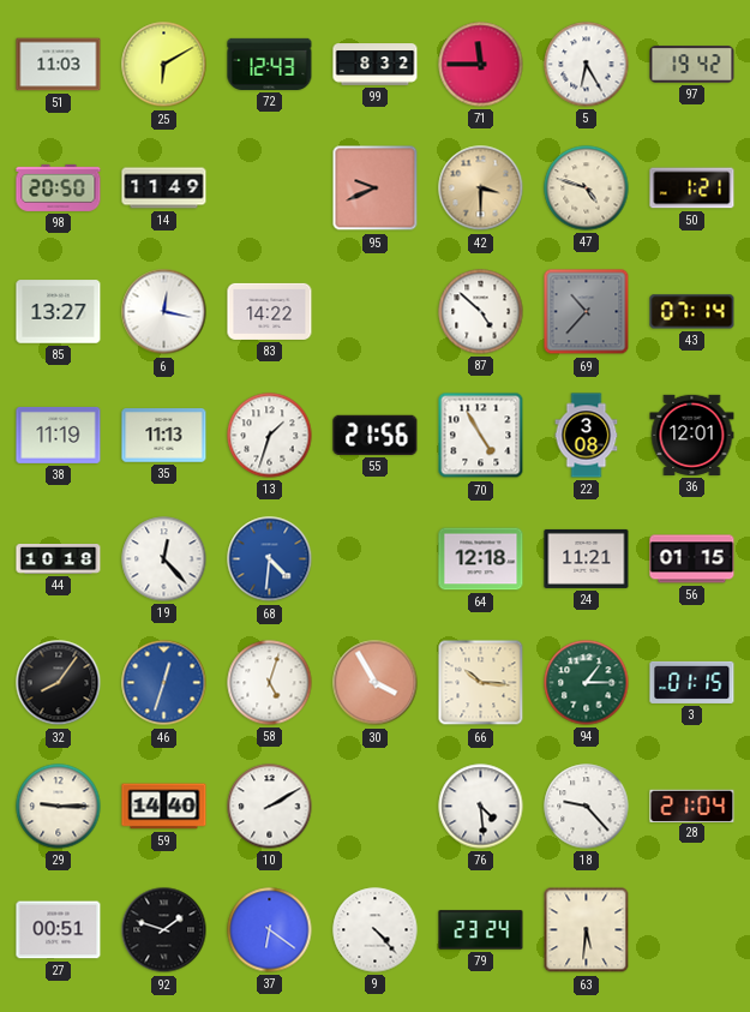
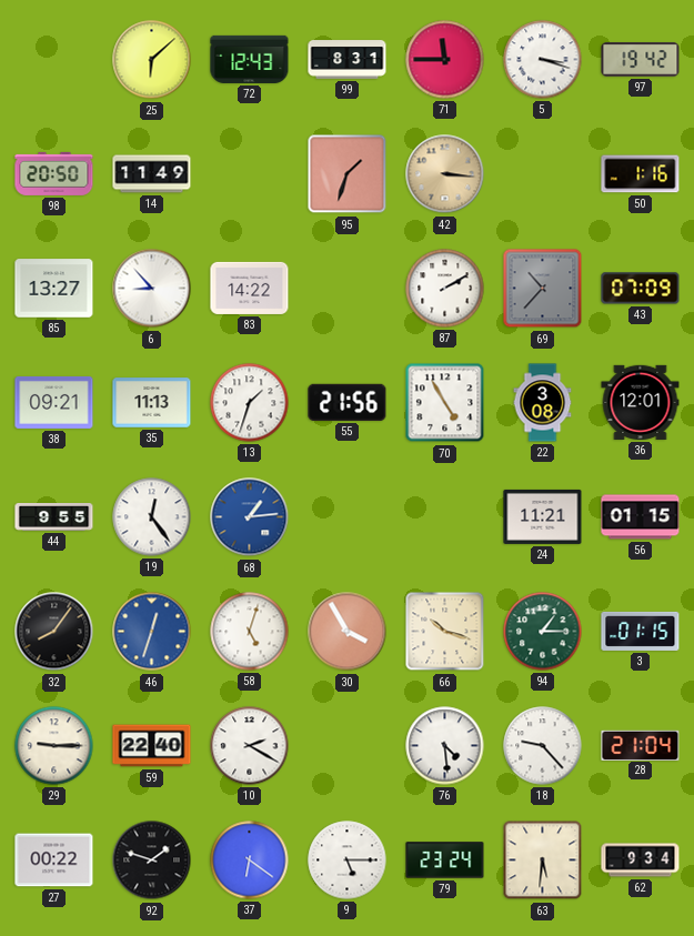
51: 11:03 -> none (59, 65)
25: 6:10 -> 6:08 (152, 60)
99: 8:32 -> 8:31 (348, 60)
5: 6:25 -> 3:18 (543, 60)
95: 9:41 -> 1:33 (348, 174)
42: 3:30 -> 3:16 (445, 174)
47: 4:48 -> none (587, 188)
50: 1:21 -> 1:16 (641, 174)
6: 12:17 -> 8:53 (152, 289)
87: 4:52 -> 2:10 (445, 289)
43: 07:14 -> 07:09 (641, 289)
38: 11:19 -> 09:21 (54, 402)
44: 10:18 -> 9:55 (54, 517)
19: 12:23 -> 12:24 (152, 517)
68: 4:31 -> 1:14 (250, 517)
64: 12:18 -> none (481, 559)
66: 10:16 -> 10:18 (445, 632)
59: 14:40 -> 22:40 (152, 746)
10: 2:10 -> 2:20 (250, 746)
27: 00:51 -> 00:22 (54, 860)
9: 4:23 -> 5:15 (348, 860)
62: none -> 9:34 (641, 860)
